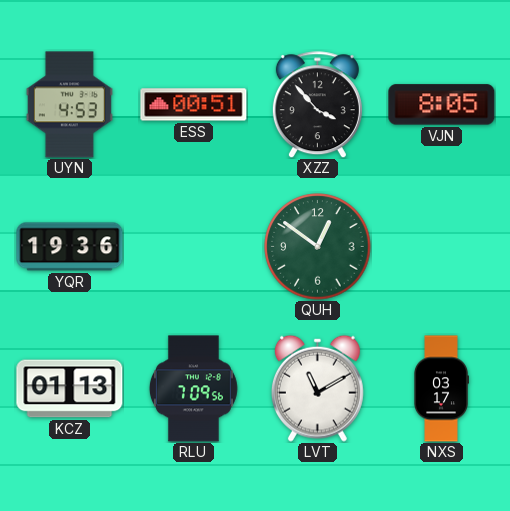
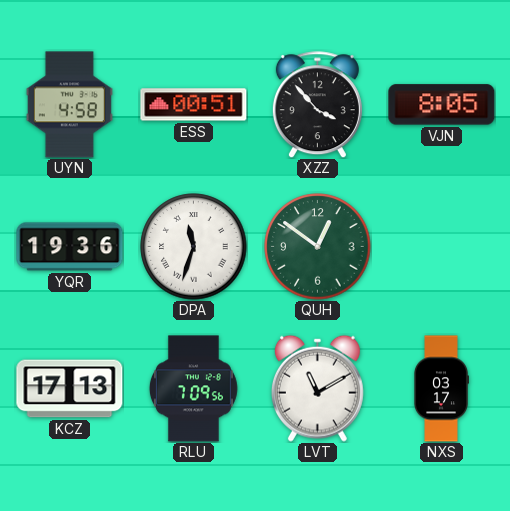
UYN: 4:53 -> 4:58 (69, 105)
DPA: none -> 11:33 (194, 247)
KCZ: 01:13 -> 17:13 (70, 389)
